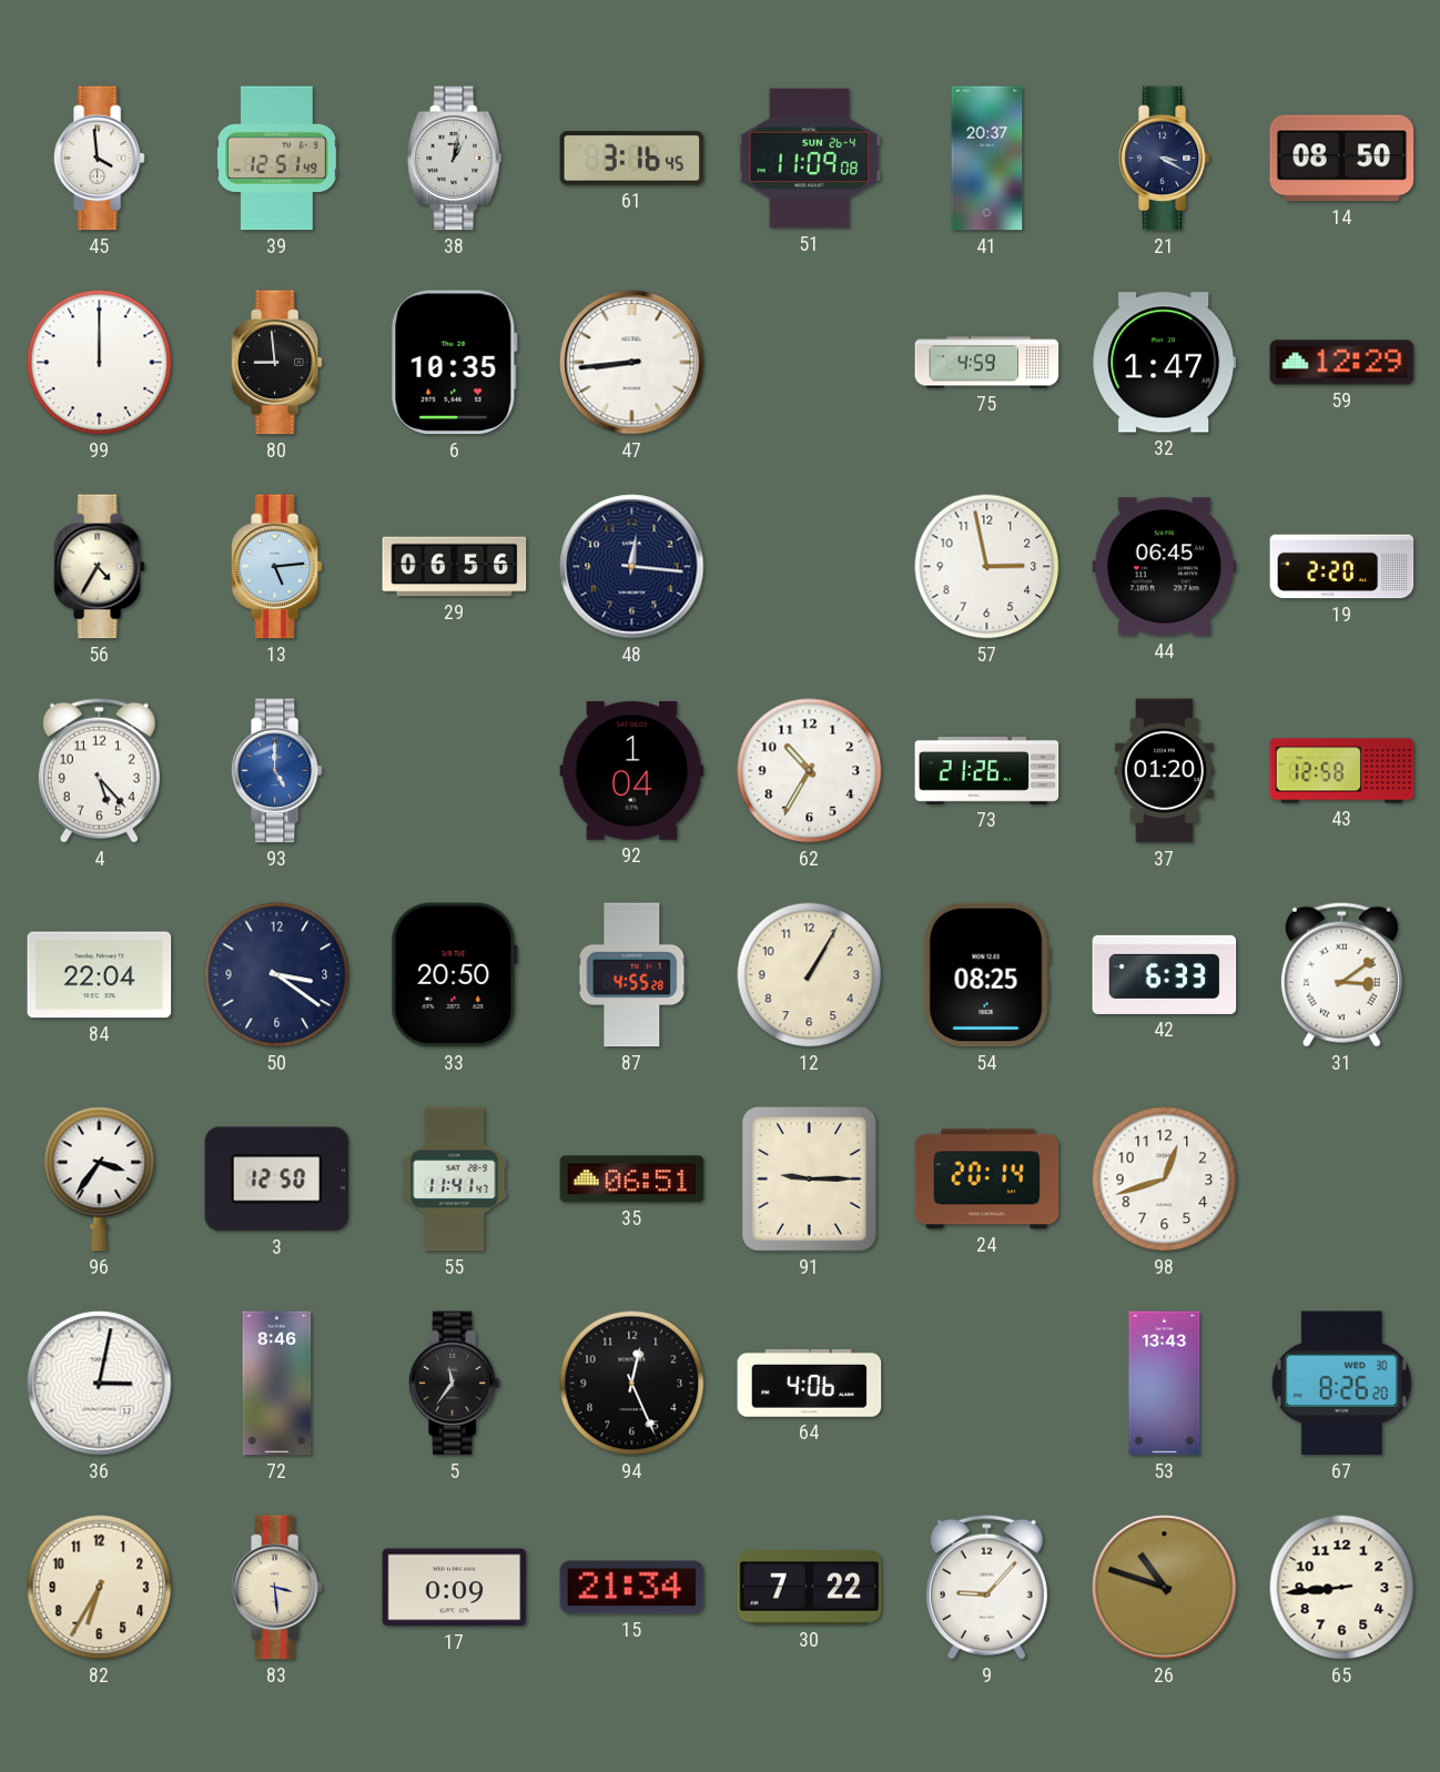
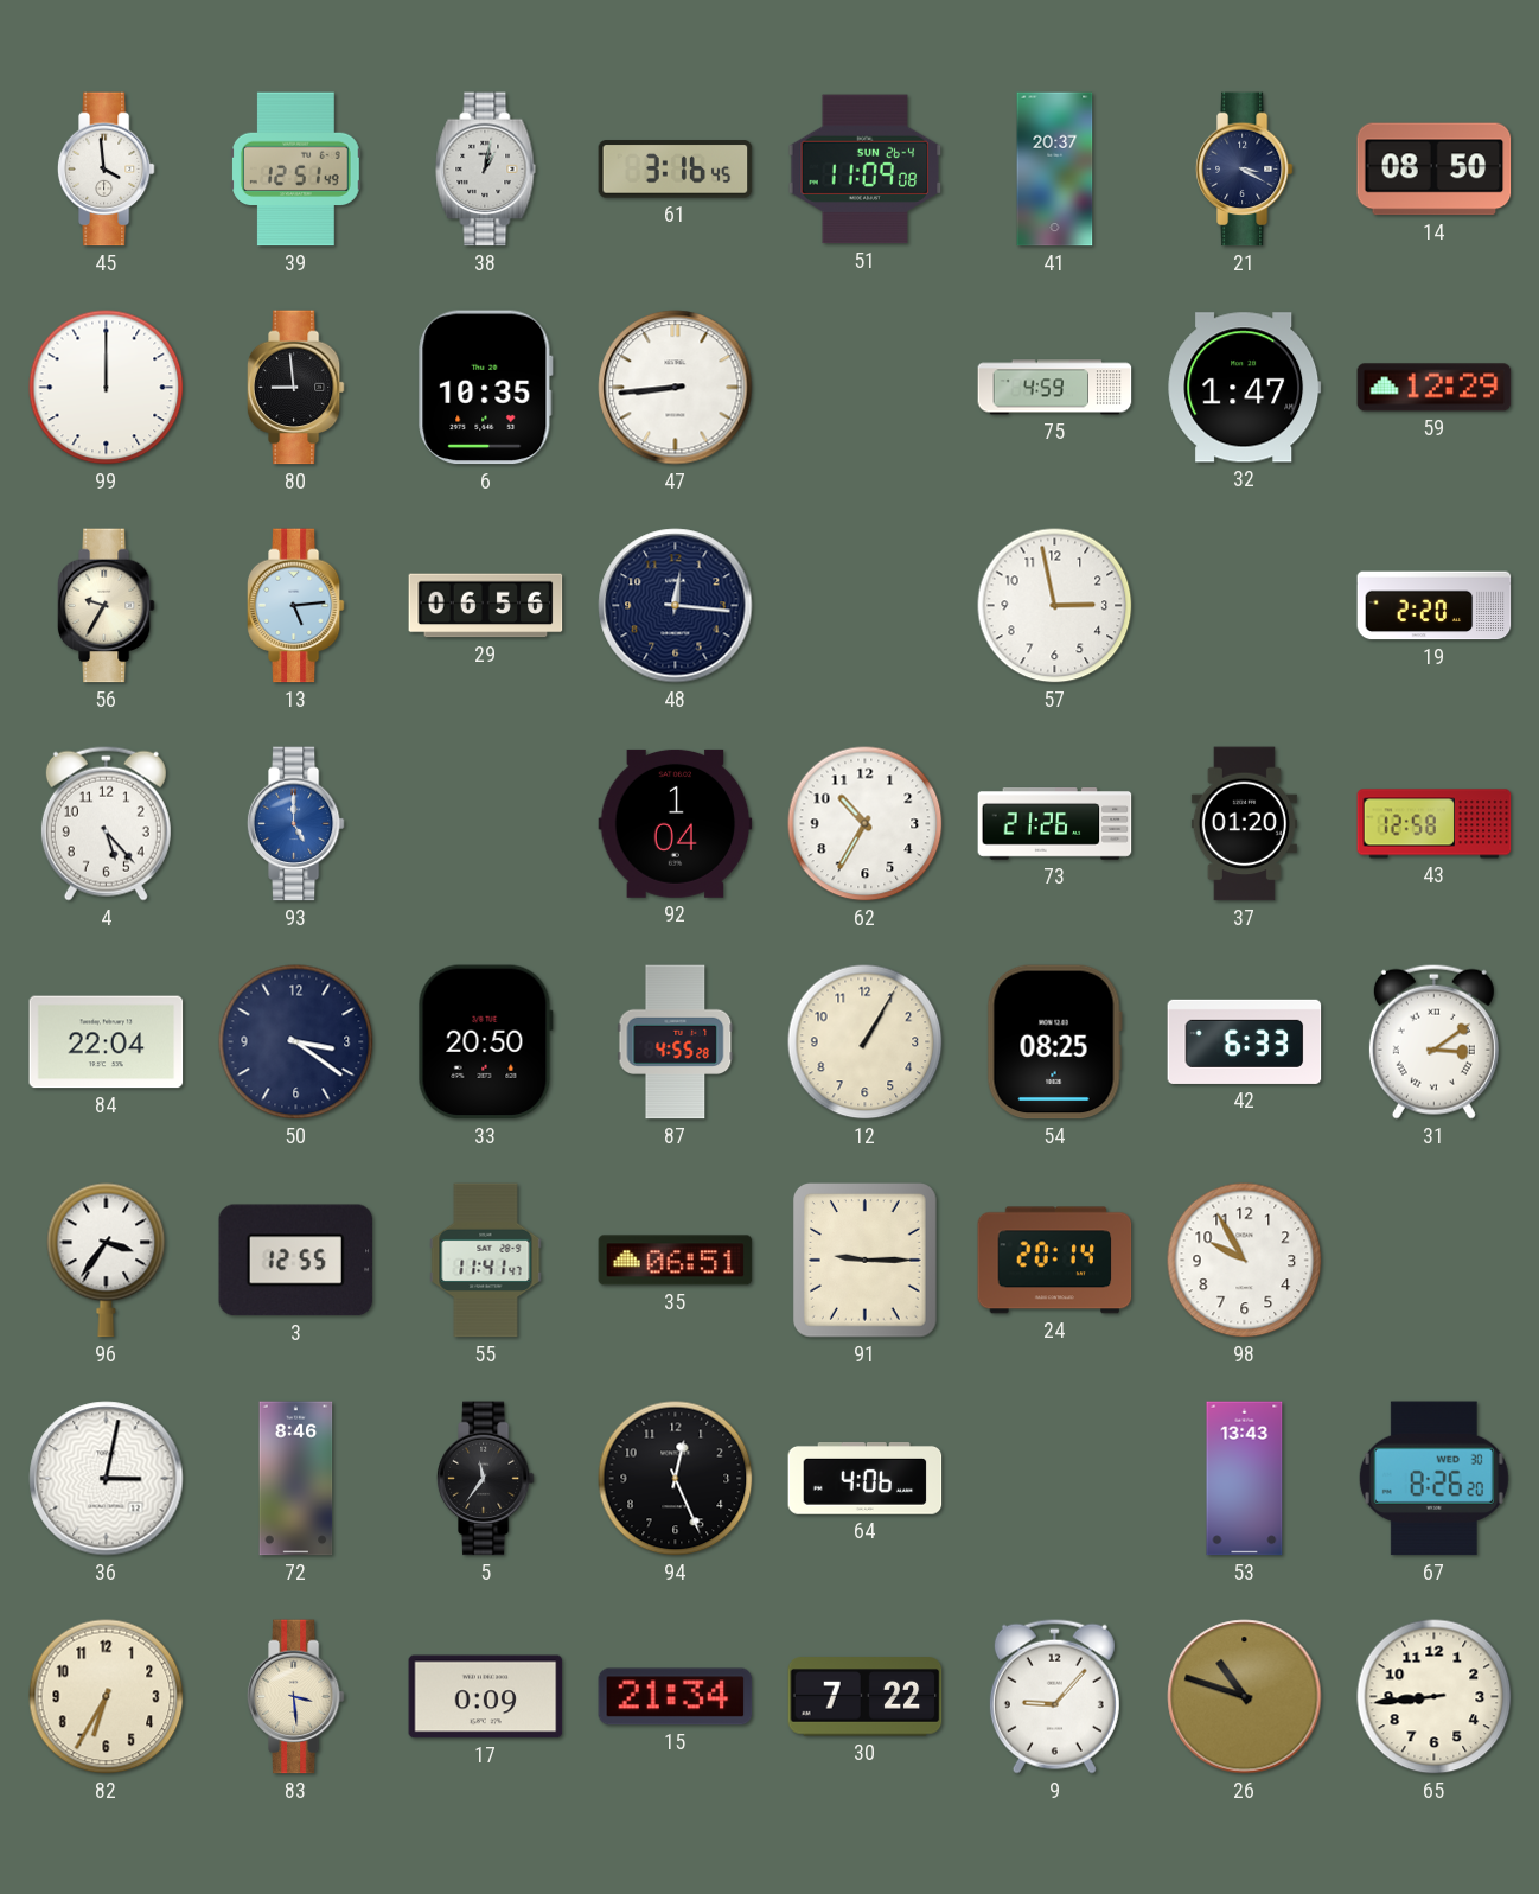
56: 4:35 -> 9:35 (106, 606)
44: 06:45 -> none (1165, 567)
3: 12:50 -> 12:55 (296, 1261)
98: 12:42 -> 9:55 (1245, 1261)
